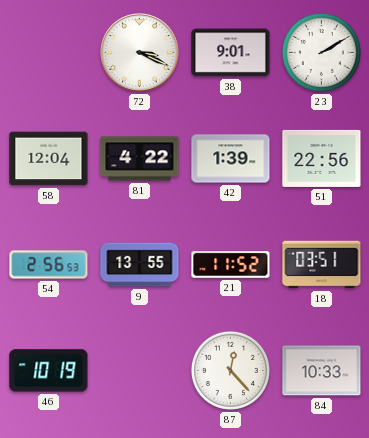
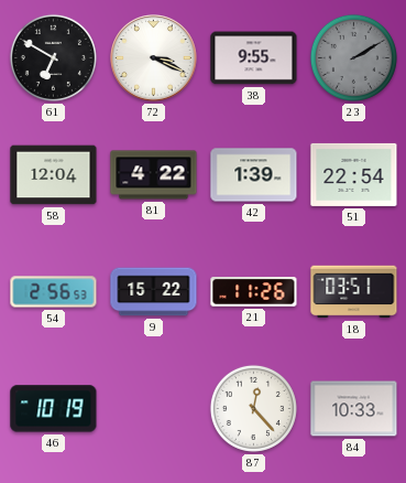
61: none -> 6:50 (53, 57)
38: 9:01 -> 9:55 (254, 58)
23 dial: white -> grey (353, 57)
51: 22:56 -> 22:54 (354, 174)
9: 13:55 -> 15:22 (154, 292)
21: 11:52 -> 11:26 (254, 292)
